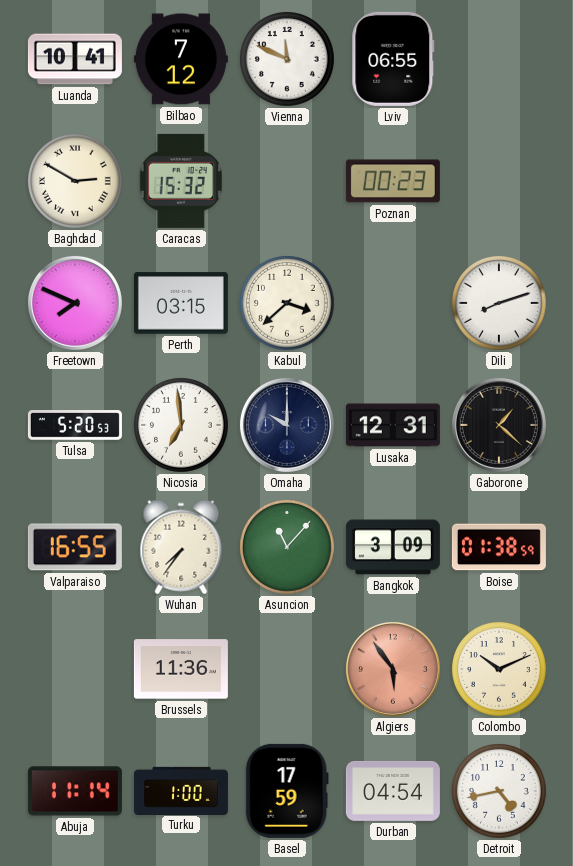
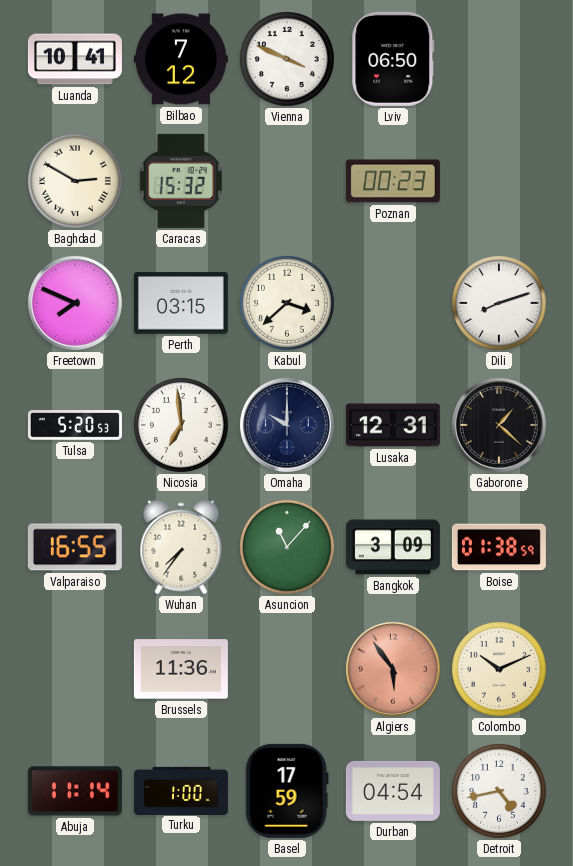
Vienna: 11:49 -> 3:49 (288, 60)
Lviv: 06:55 -> 06:50 (393, 59)
